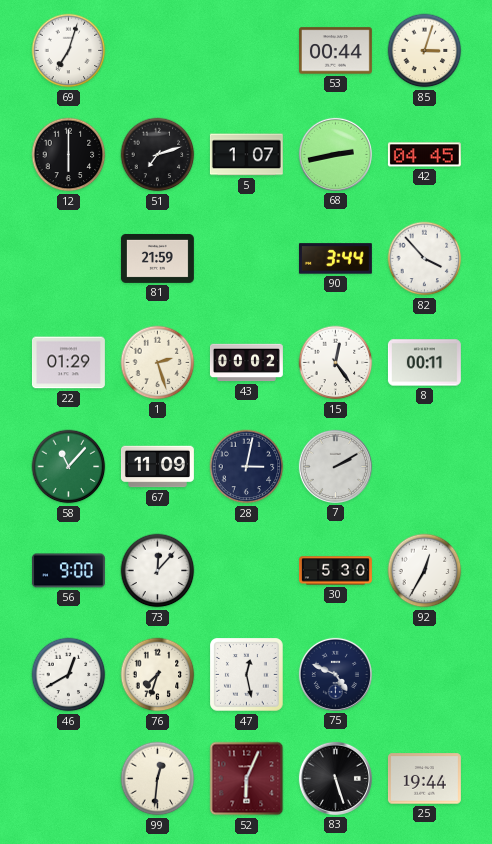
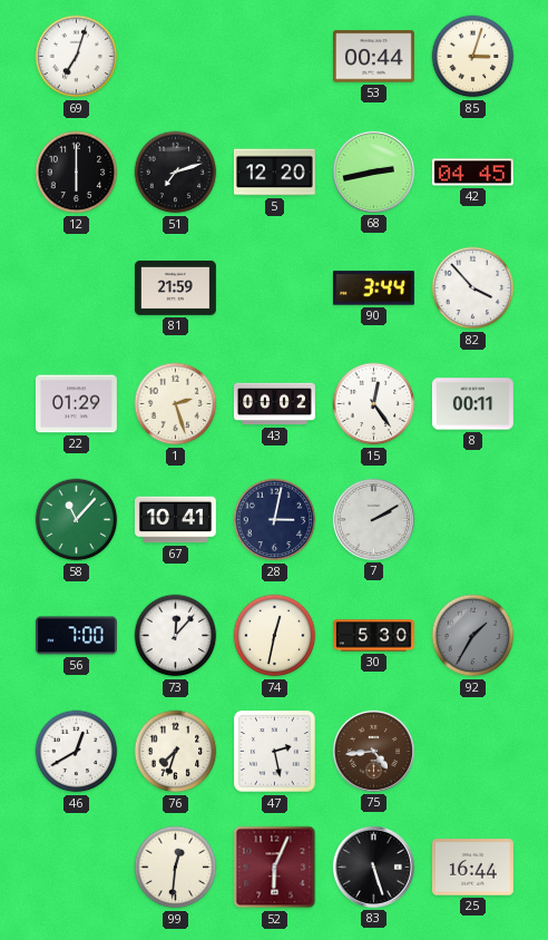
5: 1:07 -> 12:20 (274, 173)
67: 11:09 -> 10:41 (175, 520)
56: 9:00 -> 7:00 (76, 636)
74: none -> 12:32 (275, 636)
92: 12:35 -> 1:35 (473, 636)
92 dial: white -> grey (473, 636)
47: 12:28 -> 2:28 (275, 752)
75: 4:49 -> 4:44 (373, 751)
75 dial: navy -> brown (373, 751)
25: 19:44 -> 16:44 (472, 868)
